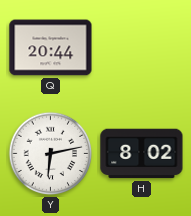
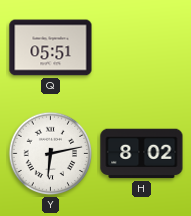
Q: 20:44 -> 05:51 (51, 48)
